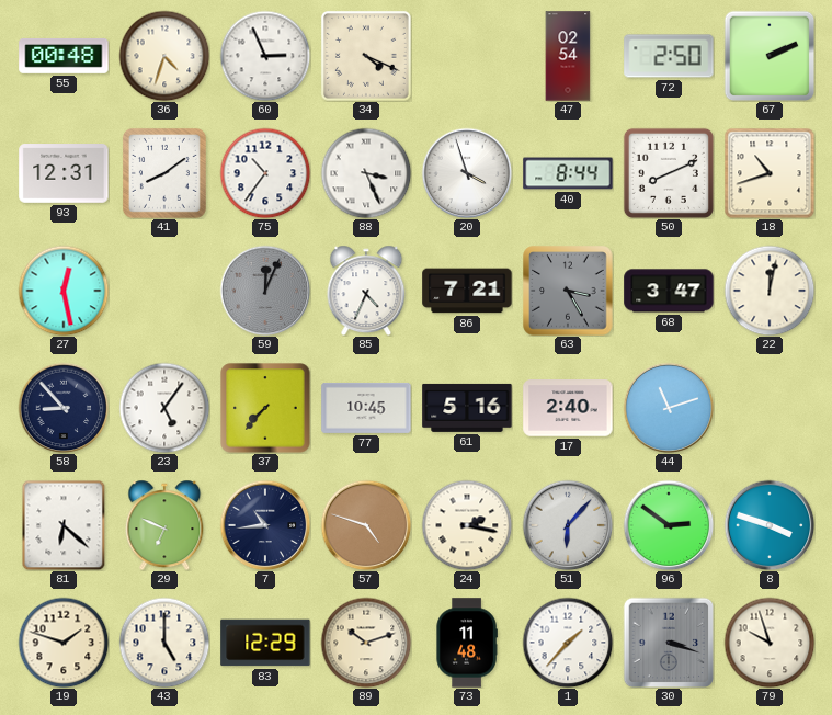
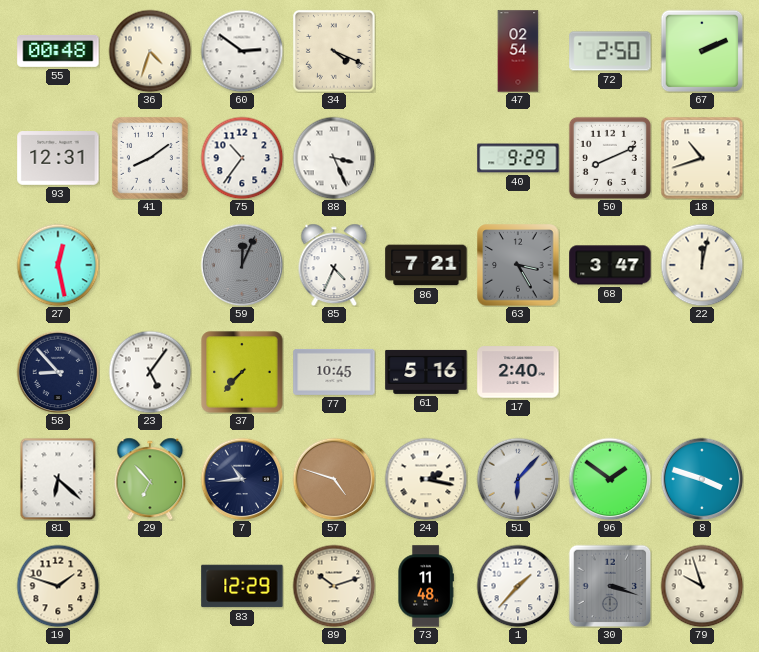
60: 2:56 -> 2:51 (242, 51)
20: 3:57 -> none (467, 173)
40: 8:44 -> 9:29 (518, 158)
44: 11:12 -> none (669, 408)
29: 6:49 -> 6:53 (150, 479)
96: 2:51 -> 1:51 (610, 479)
43: 5:00 -> none (164, 643)
